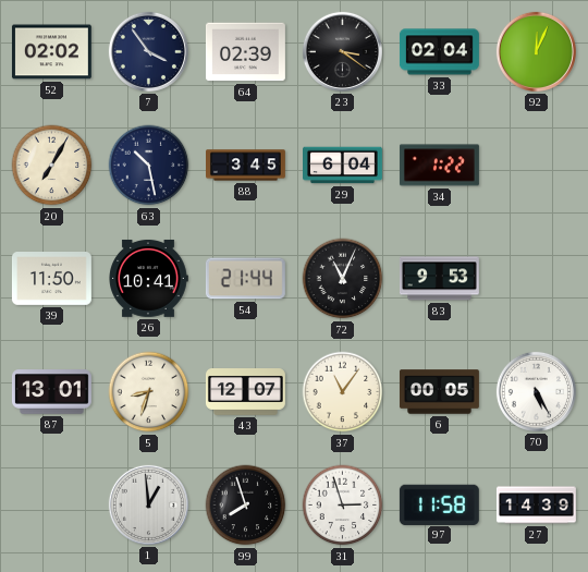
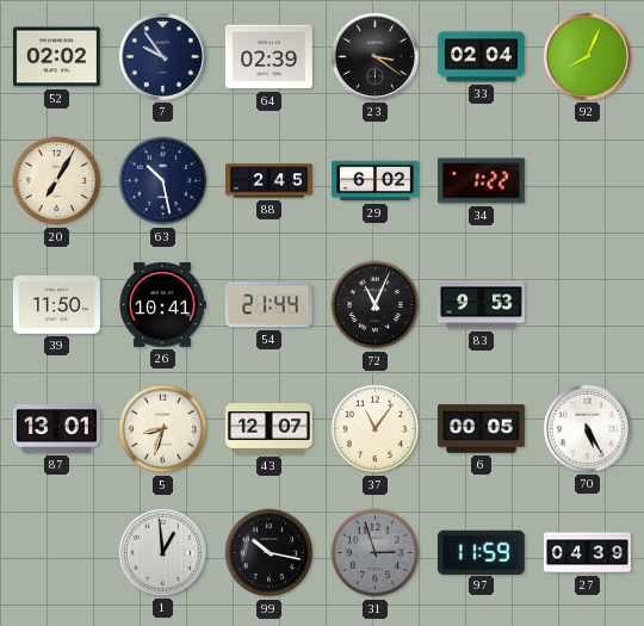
7: 3:54 -> 9:54 (162, 56)
92: 12:04 -> 8:04 (587, 56)
88: 3:45 -> 2:45 (270, 181)
29: 6:04 -> 6:02 (376, 181)
99: 7:57 -> 10:17 (270, 553)
31 dial: white -> grey (376, 553)
97: 11:58 -> 11:59 (481, 552)
27: 14:39 -> 04:39 (587, 553)
